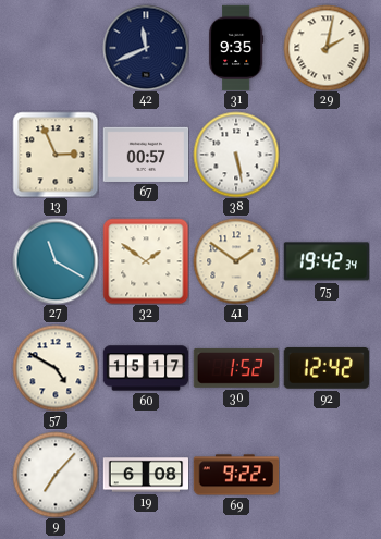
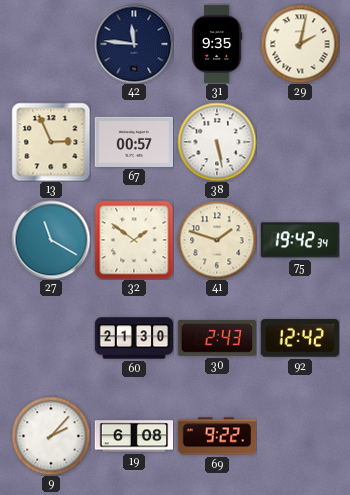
42: 11:41 -> 11:46 (134, 44)
41: 1:51 -> 1:48 (217, 240)
57: 4:50 -> none (56, 368)
60: 15:17 -> 21:30 (134, 338)
30: 1:52 -> 2:43 (217, 338)
9: 7:07 -> 2:07 (51, 436)
